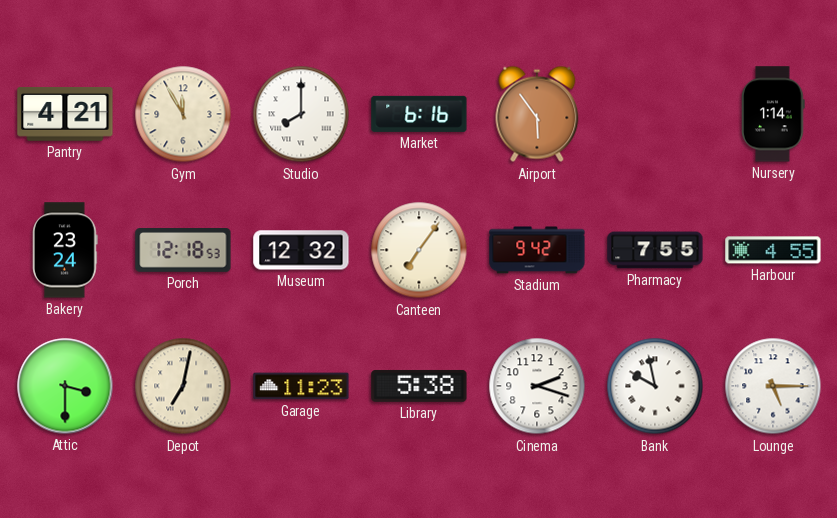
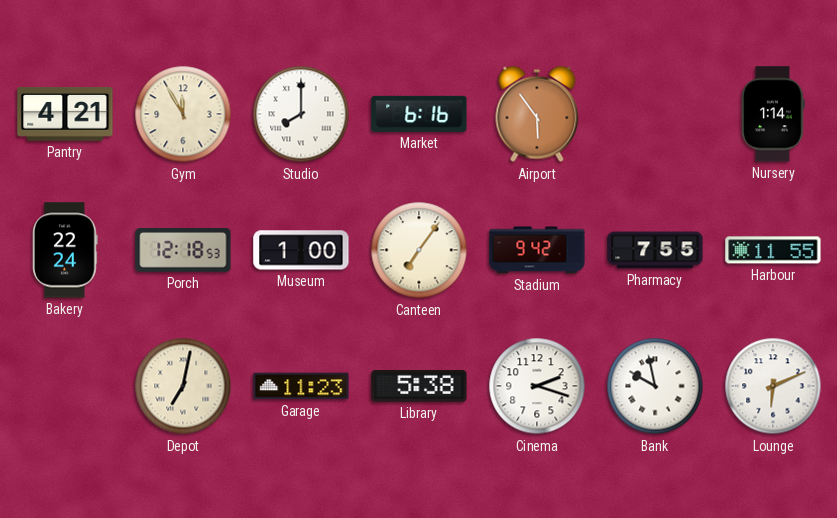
Bakery: 23:24 -> 22:24 (65, 250)
Museum: 12:32 -> 1:00 (301, 250)
Harbour: 4:55 -> 11:55 (773, 250)
Attic: 3:30 -> none (65, 386)
Lounge: 5:15 -> 6:11 (773, 386)
